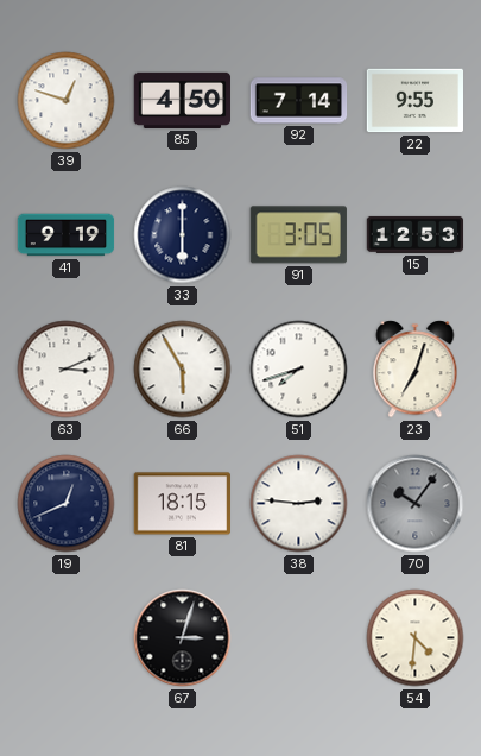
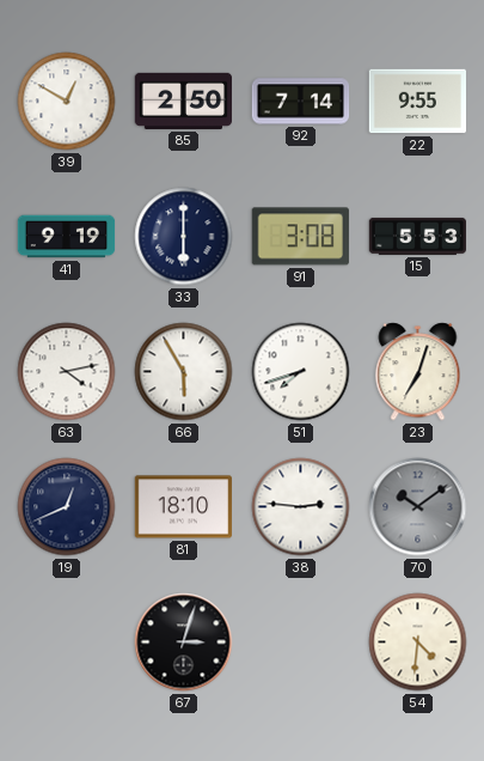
39: 12:48 -> 12:50 (67, 102)
85: 4:50 -> 2:50 (183, 101)
91: 3:05 -> 3:08 (300, 237)
15: 12:53 -> 5:53 (418, 236)
63: 3:11 -> 4:13 (67, 372)
81: 18:15 -> 18:10 (183, 507)
70: 10:06 -> 10:09 (418, 507)
